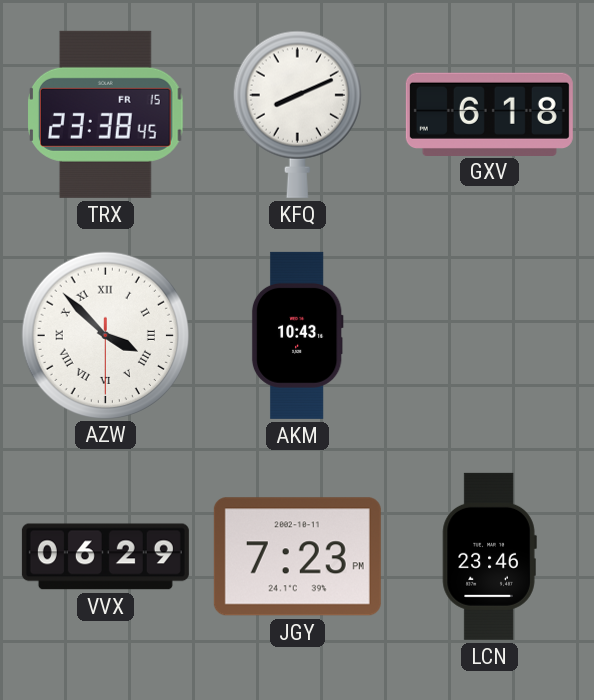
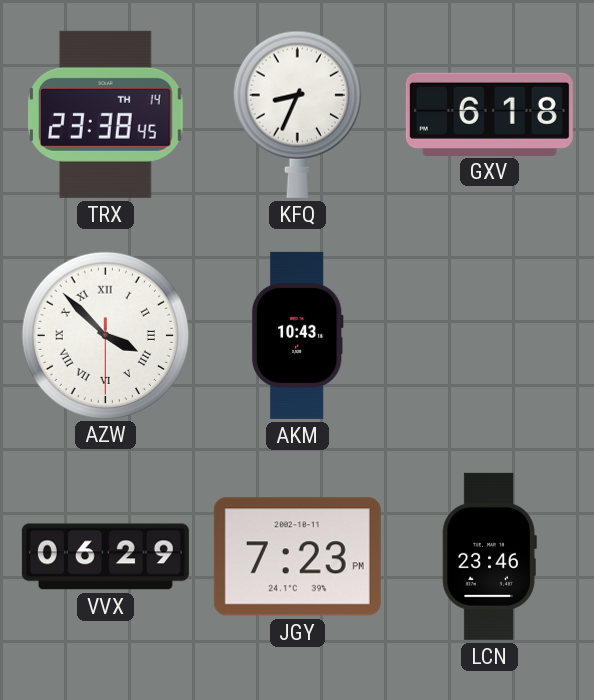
TRX date: FR 15 -> TH 14 (106, 114)
KFQ: 8:11 -> 8:34 (297, 114)
